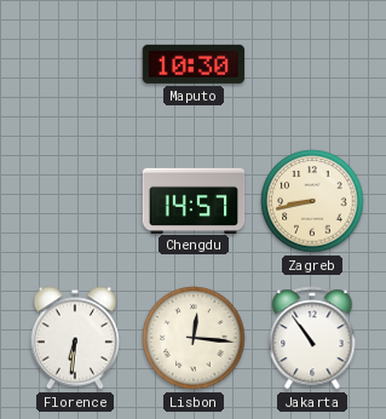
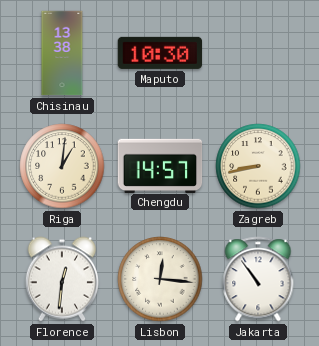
Chisinau: none -> 13:38 (62, 53)
Riga: none -> 1:01 (62, 166)
Florence: 6:31 -> 12:31 (62, 279)
